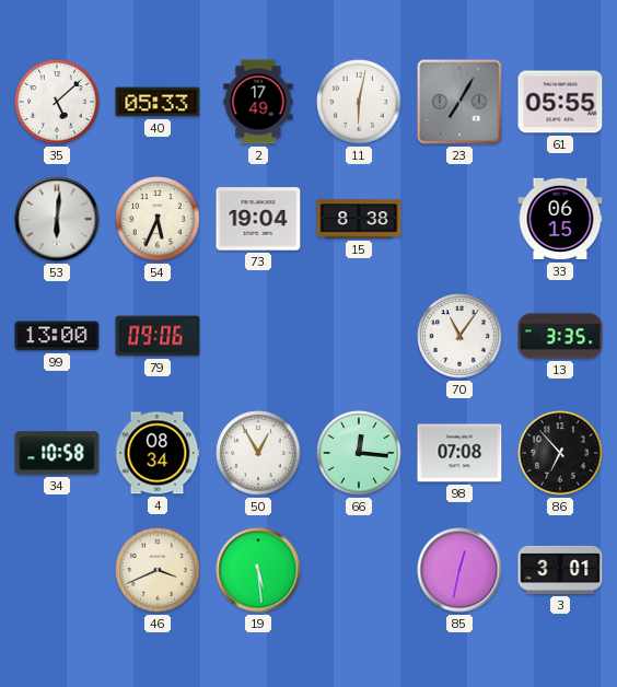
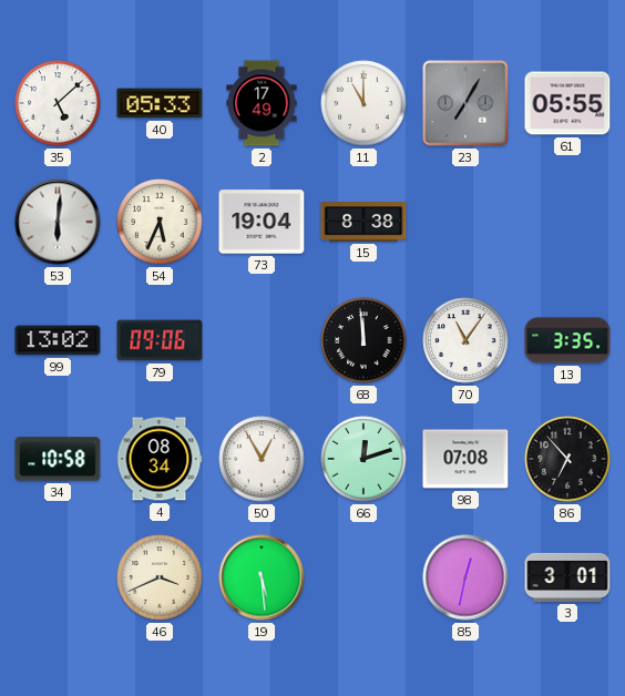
11: 6:02 -> 11:00 (363, 103)
33: 06:15 -> none (560, 219)
99: 13:00 -> 13:02 (58, 340)
68: none -> 11:59 (363, 340)
66: 12:16 -> 12:12 (363, 459)
